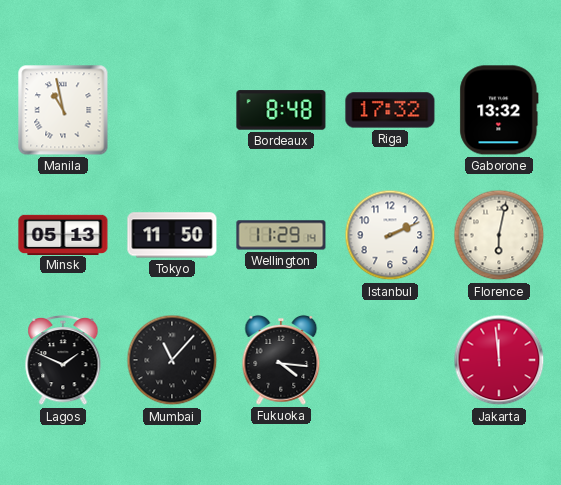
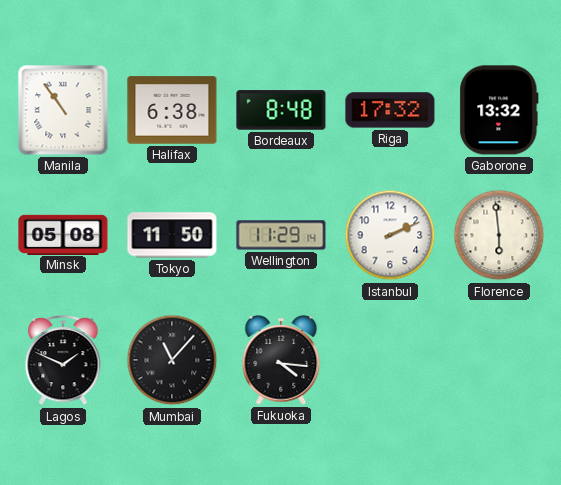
Manila: 10:58 -> 10:54 (63, 110)
Halifax: none -> 6:38 (172, 110)
Minsk: 05:13 -> 05:08 (63, 234)
Florence: 6:02 -> 5:59 (499, 235)
Jakarta: 11:59 -> none (499, 360)
